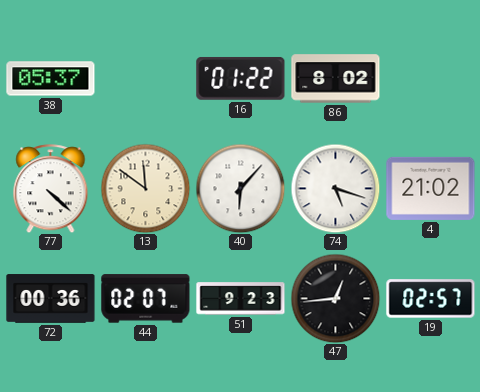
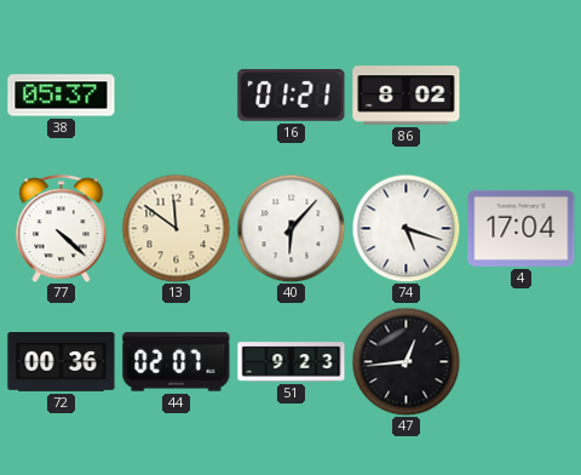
16: 01:22 -> 01:21 (292, 95)
4: 21:02 -> 17:04 (522, 228)
19: 02:57 -> none (431, 299)
